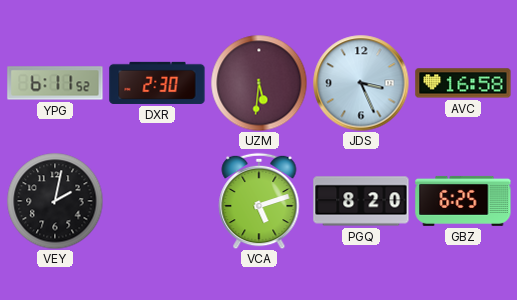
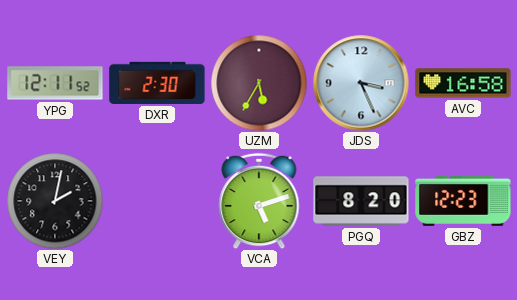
YPG: 6:11 -> 12:11 (55, 83)
UZM: 5:31 -> 5:35 (259, 83)
GBZ: 6:25 -> 12:23 (463, 201)
